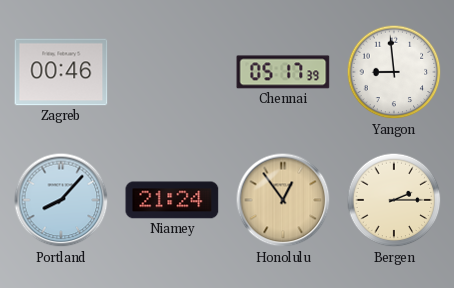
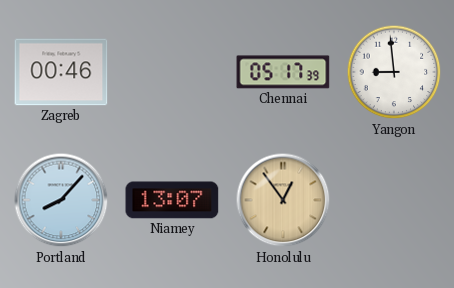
Niamey: 21:24 -> 13:07 (172, 200)
Bergen: 2:15 -> none (394, 200)
